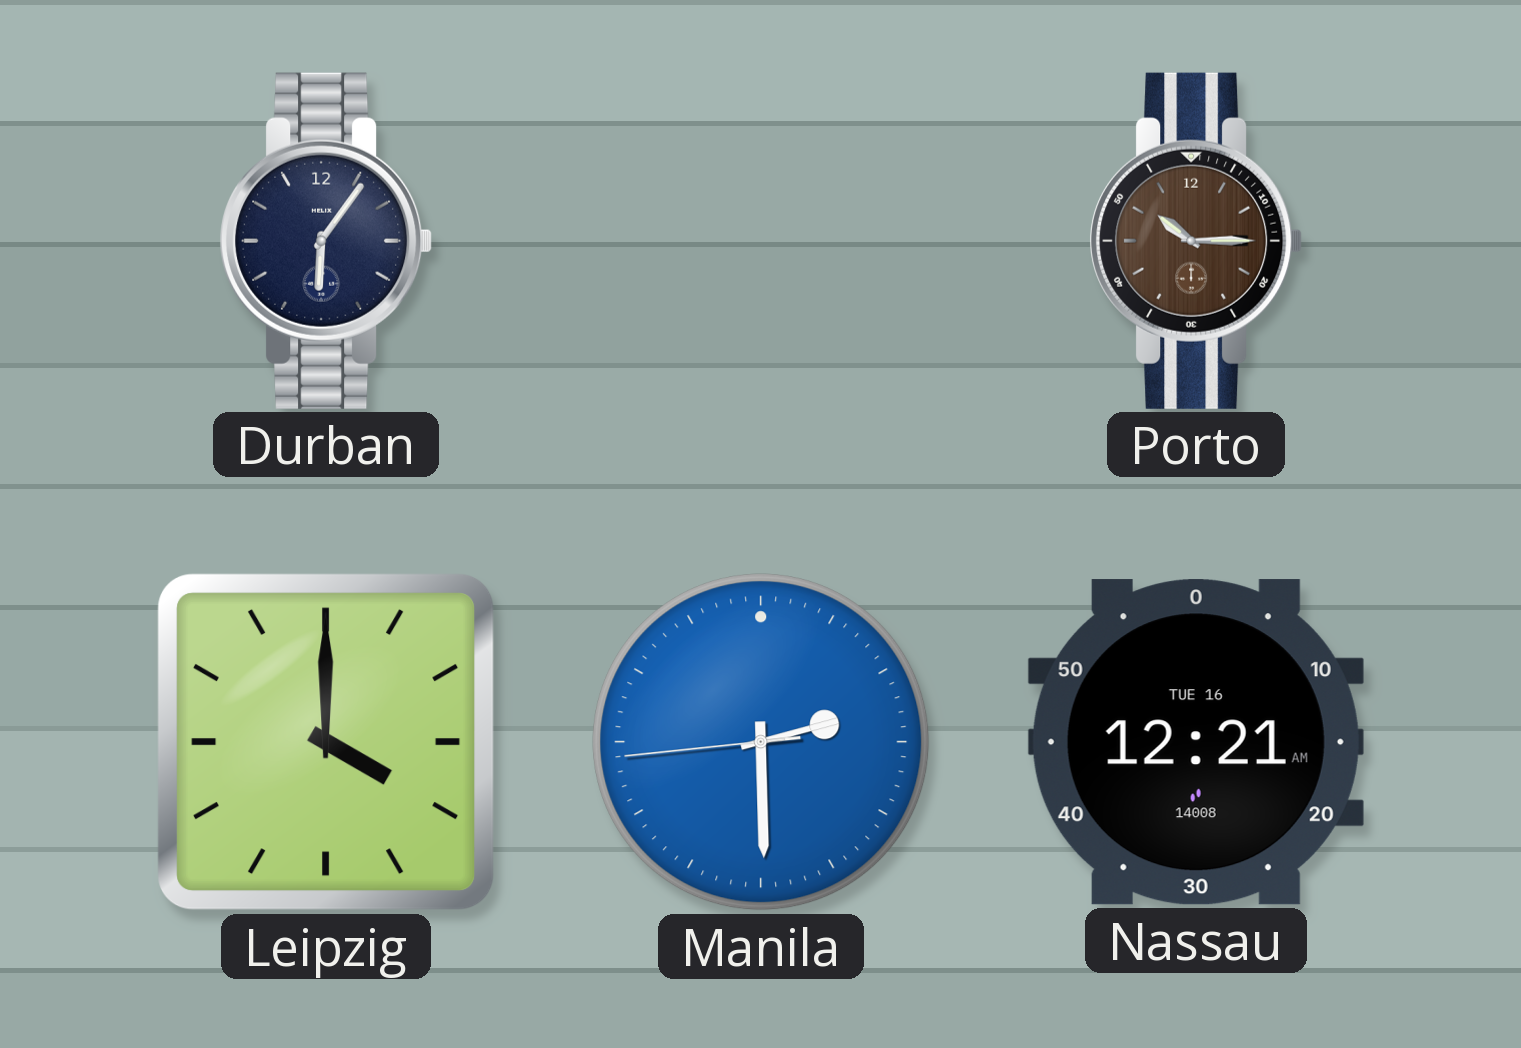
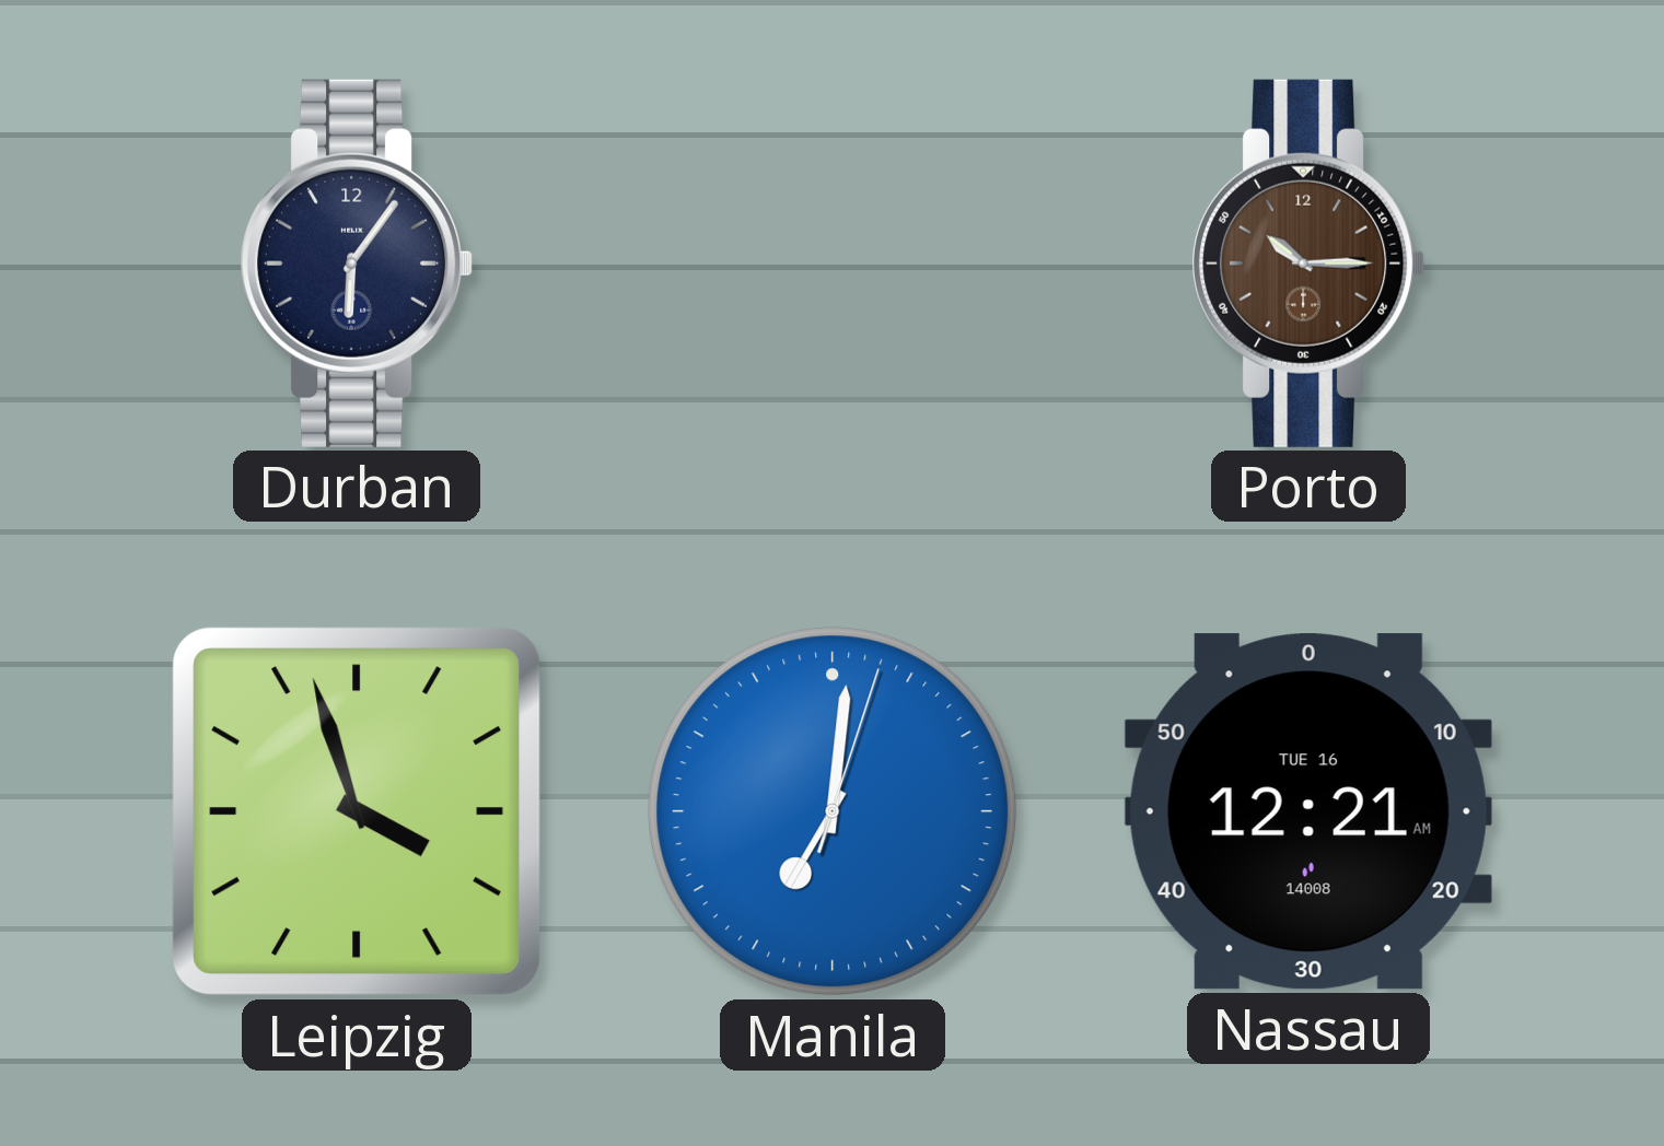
Leipzig: 4:00 -> 3:57 (357, 811)
Manila: 2:29 -> 7:01 (833, 811)
